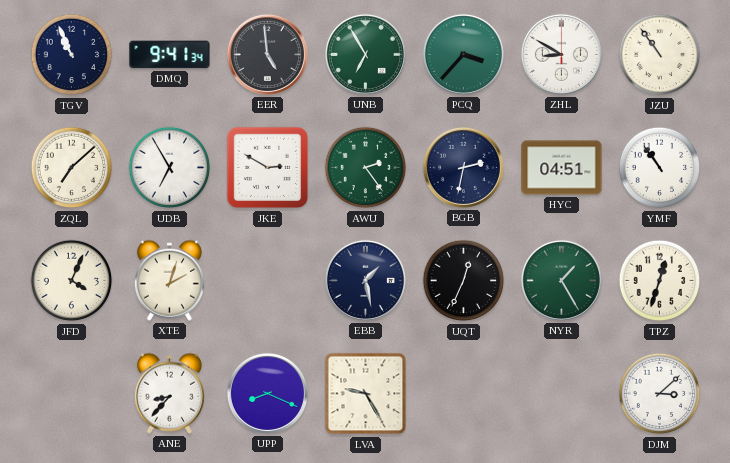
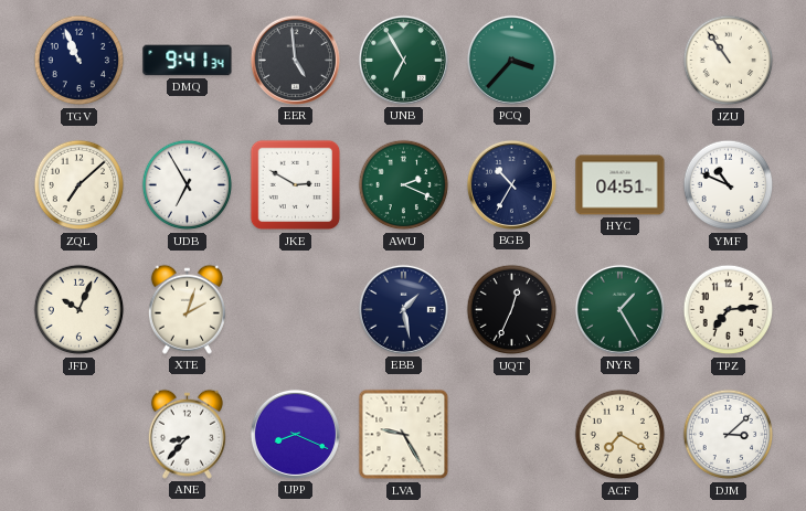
ZHL: 8:50 -> none (561, 54)
AWU: 2:24 -> 2:19 (404, 185)
BGB: 2:32 -> 10:35 (511, 184)
YMF: 10:54 -> 10:49 (729, 185)
JFD: 4:04 -> 10:04 (79, 310)
TPZ: 12:33 -> 7:14 (729, 310)
ACF: none -> 7:20 (621, 435)
